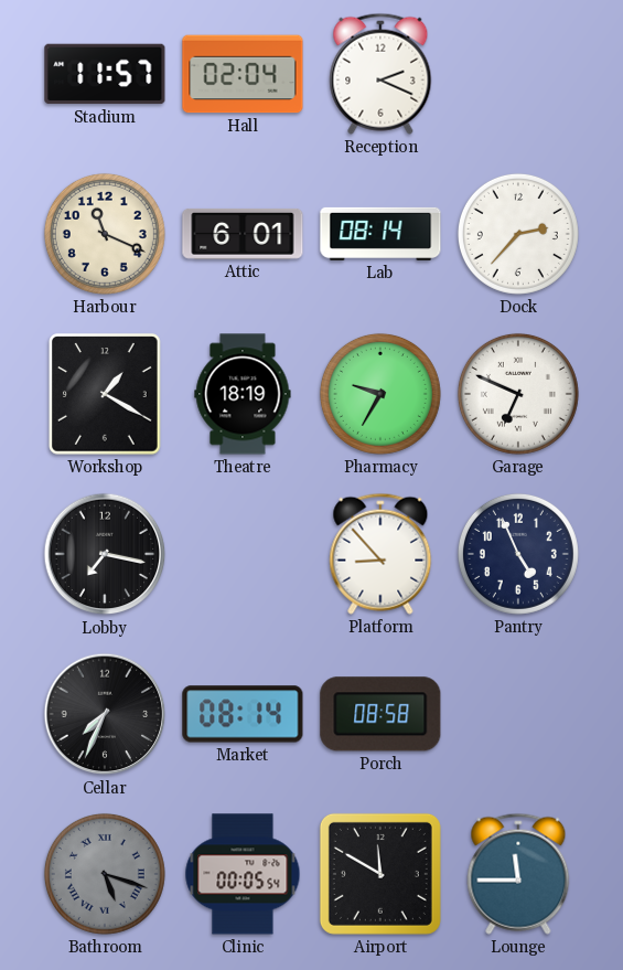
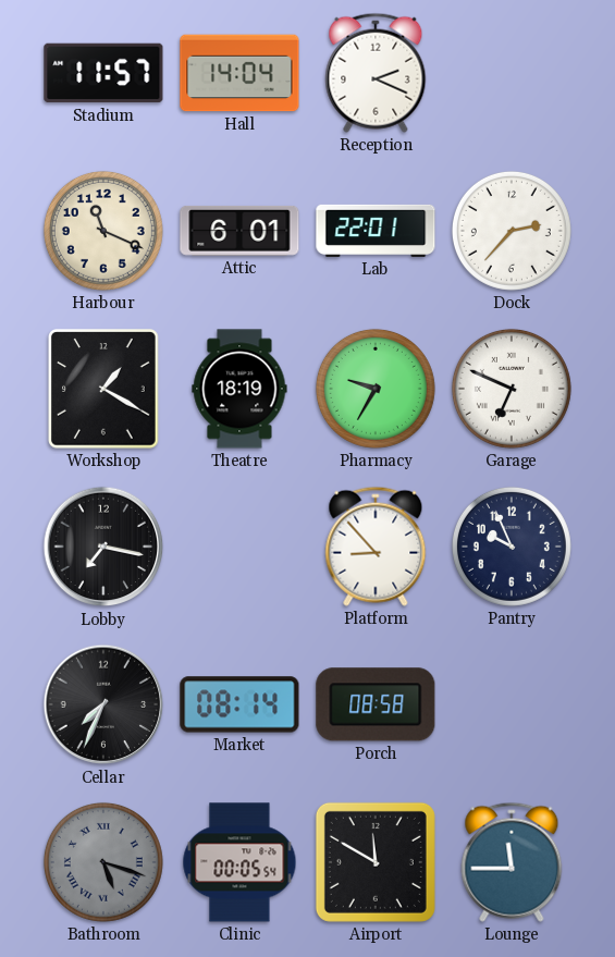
Hall: 02:04 -> 14:04 (239, 73)
Lab: 08:14 -> 22:01 (376, 231)
Pantry: 4:56 -> 9:56 (512, 547)
